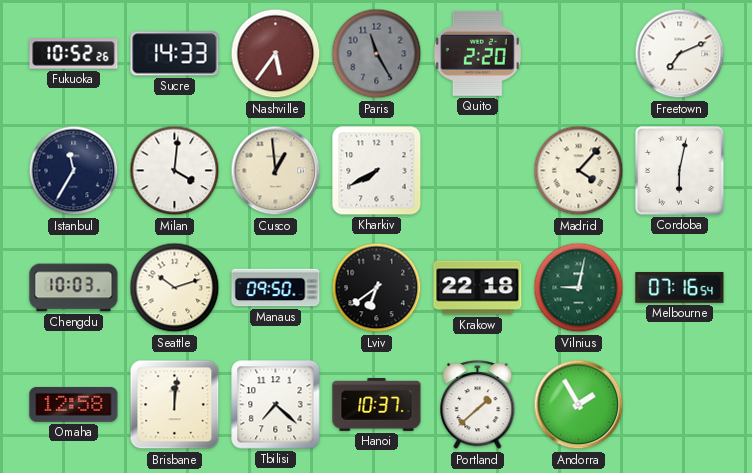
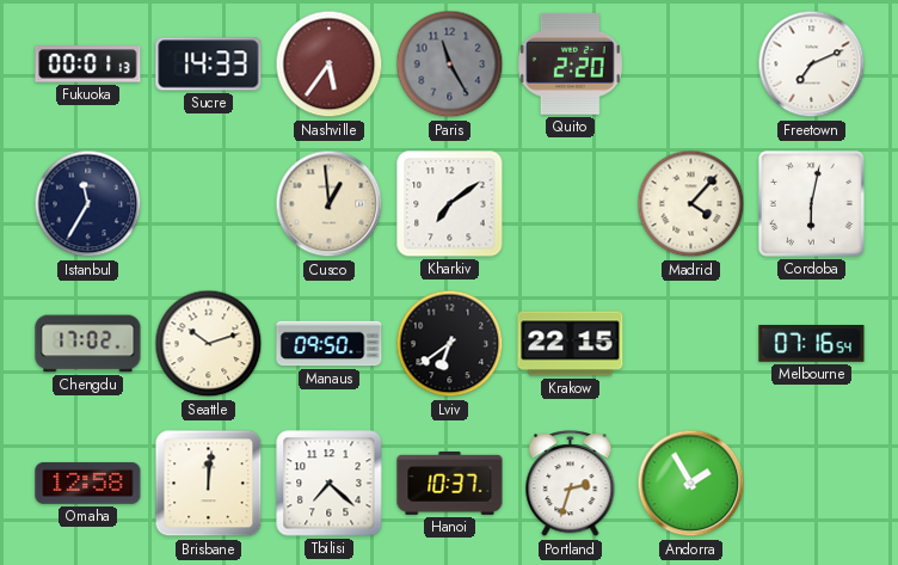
Fukuoka: 10:52 -> 00:01 (88, 65)
Milan: 4:01 -> none (175, 171)
Kharkiv: 7:40 -> 7:09 (450, 204)
Chengdu: 10:03 -> 17:02 (88, 344)
Krakow: 22:18 -> 22:15 (571, 344)
Vilnius: 9:02 -> none (579, 288)
Portland: 1:38 -> 2:33 (571, 484)
